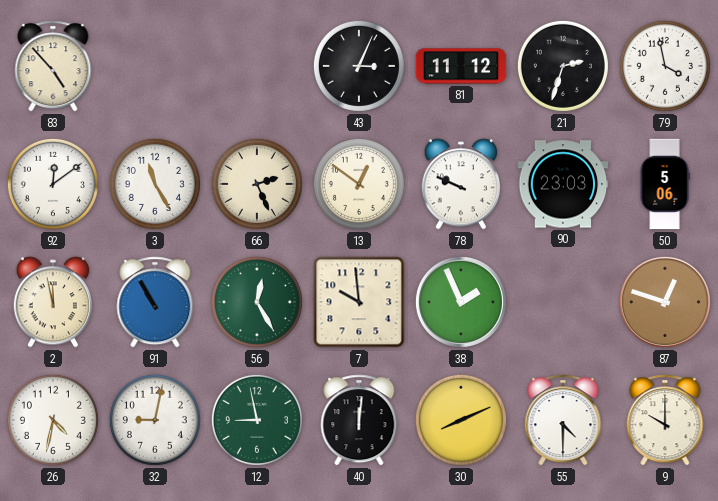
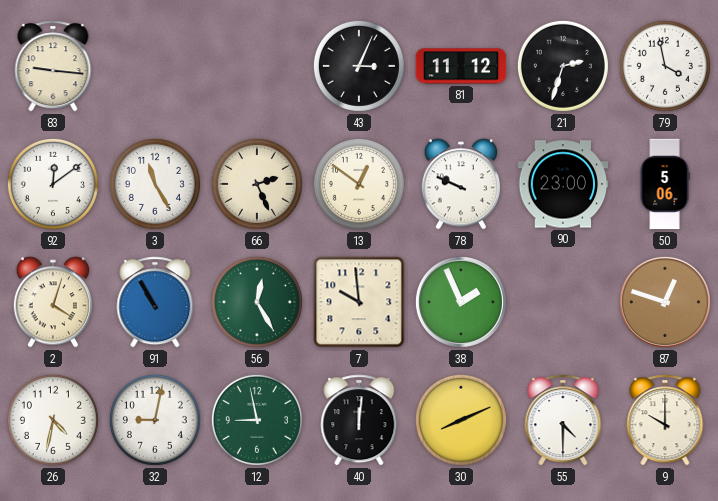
83: 4:53 -> 9:16 (53, 66)
90: 23:03 -> 23:00 (563, 184)
2: 11:58 -> 4:03 (52, 302)
